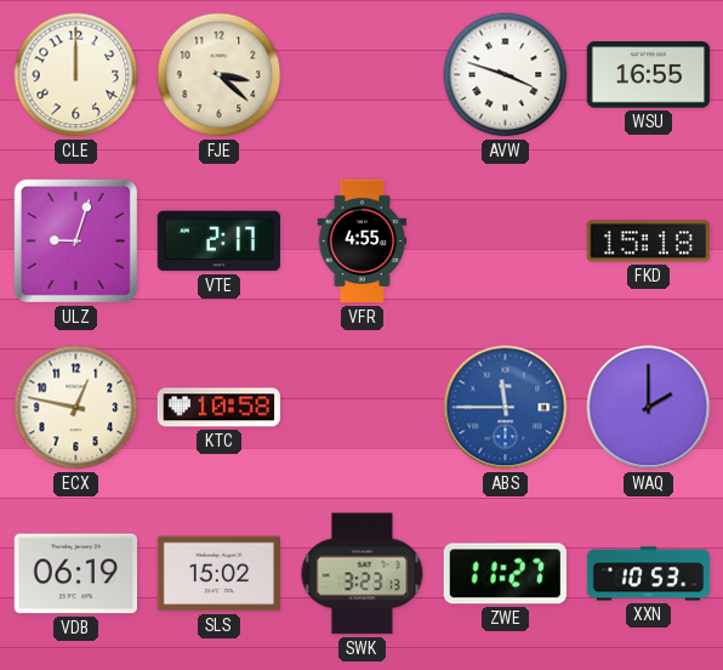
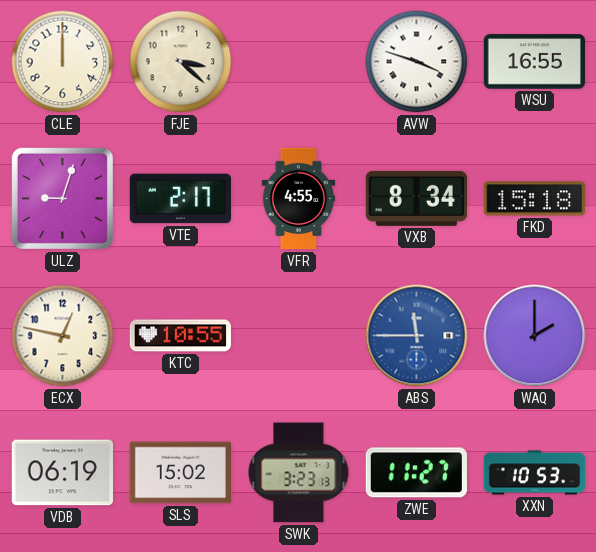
VXB: none -> 8:34 (416, 198)
KTC: 10:58 -> 10:55 (180, 336)
